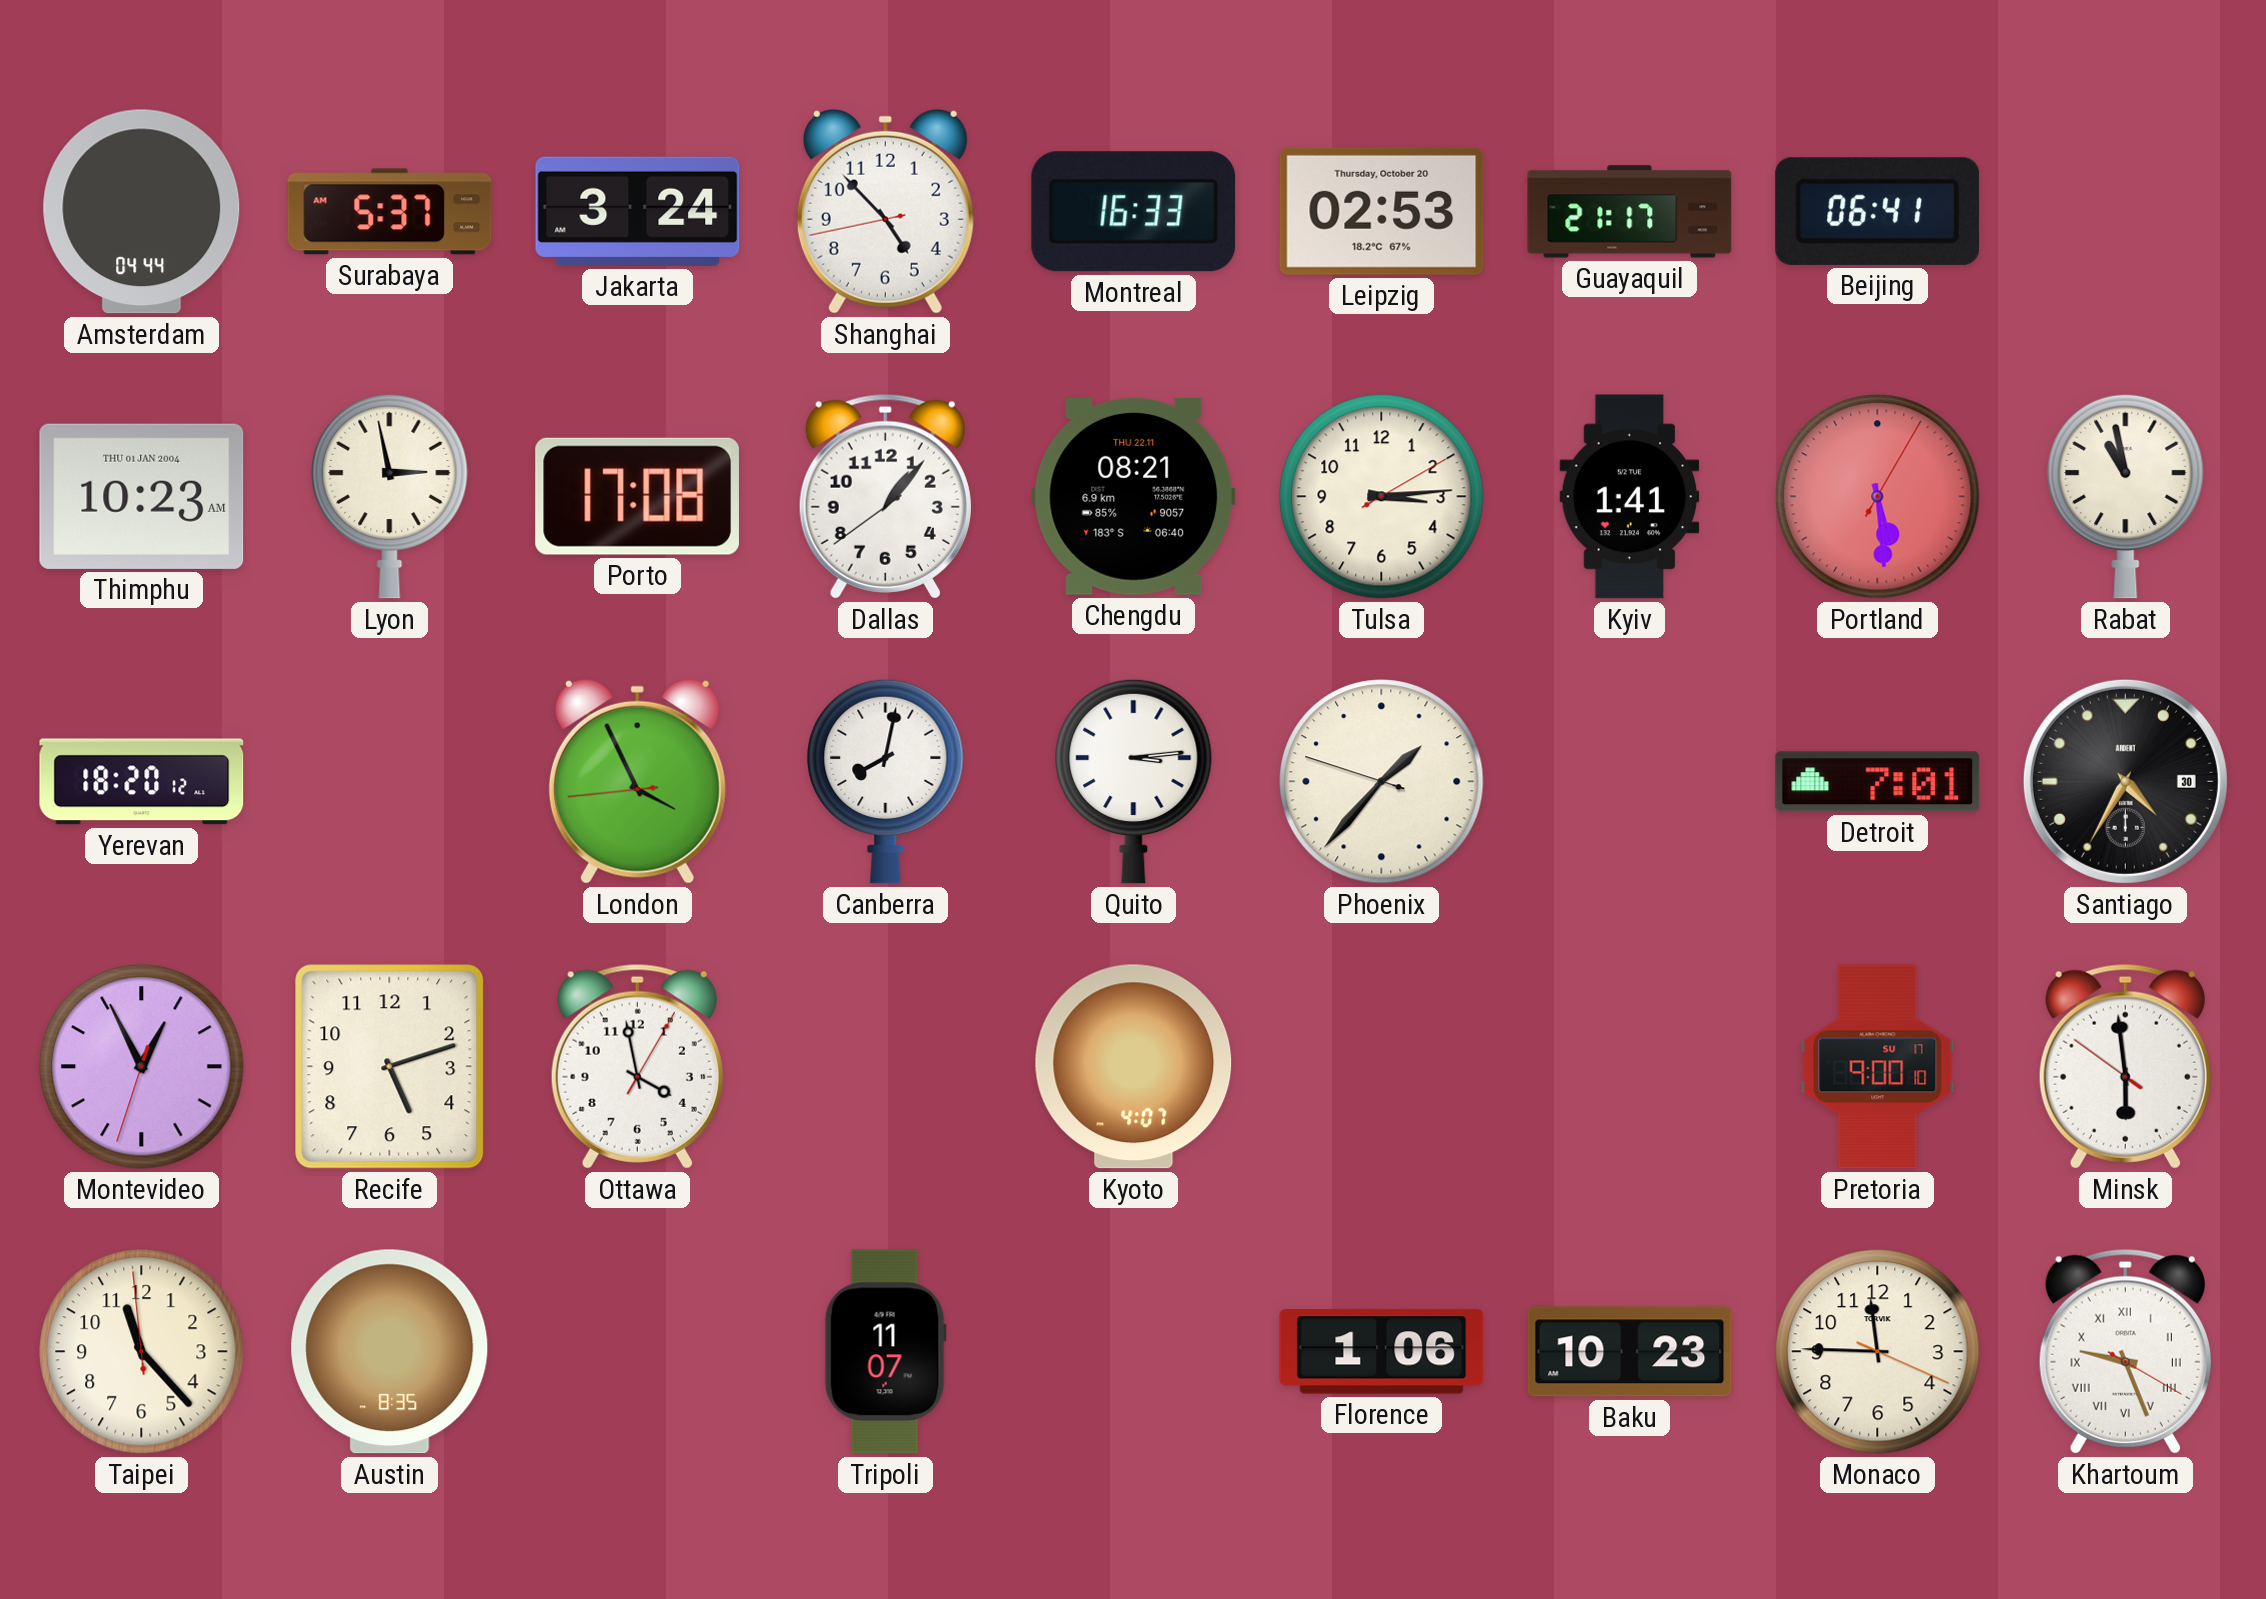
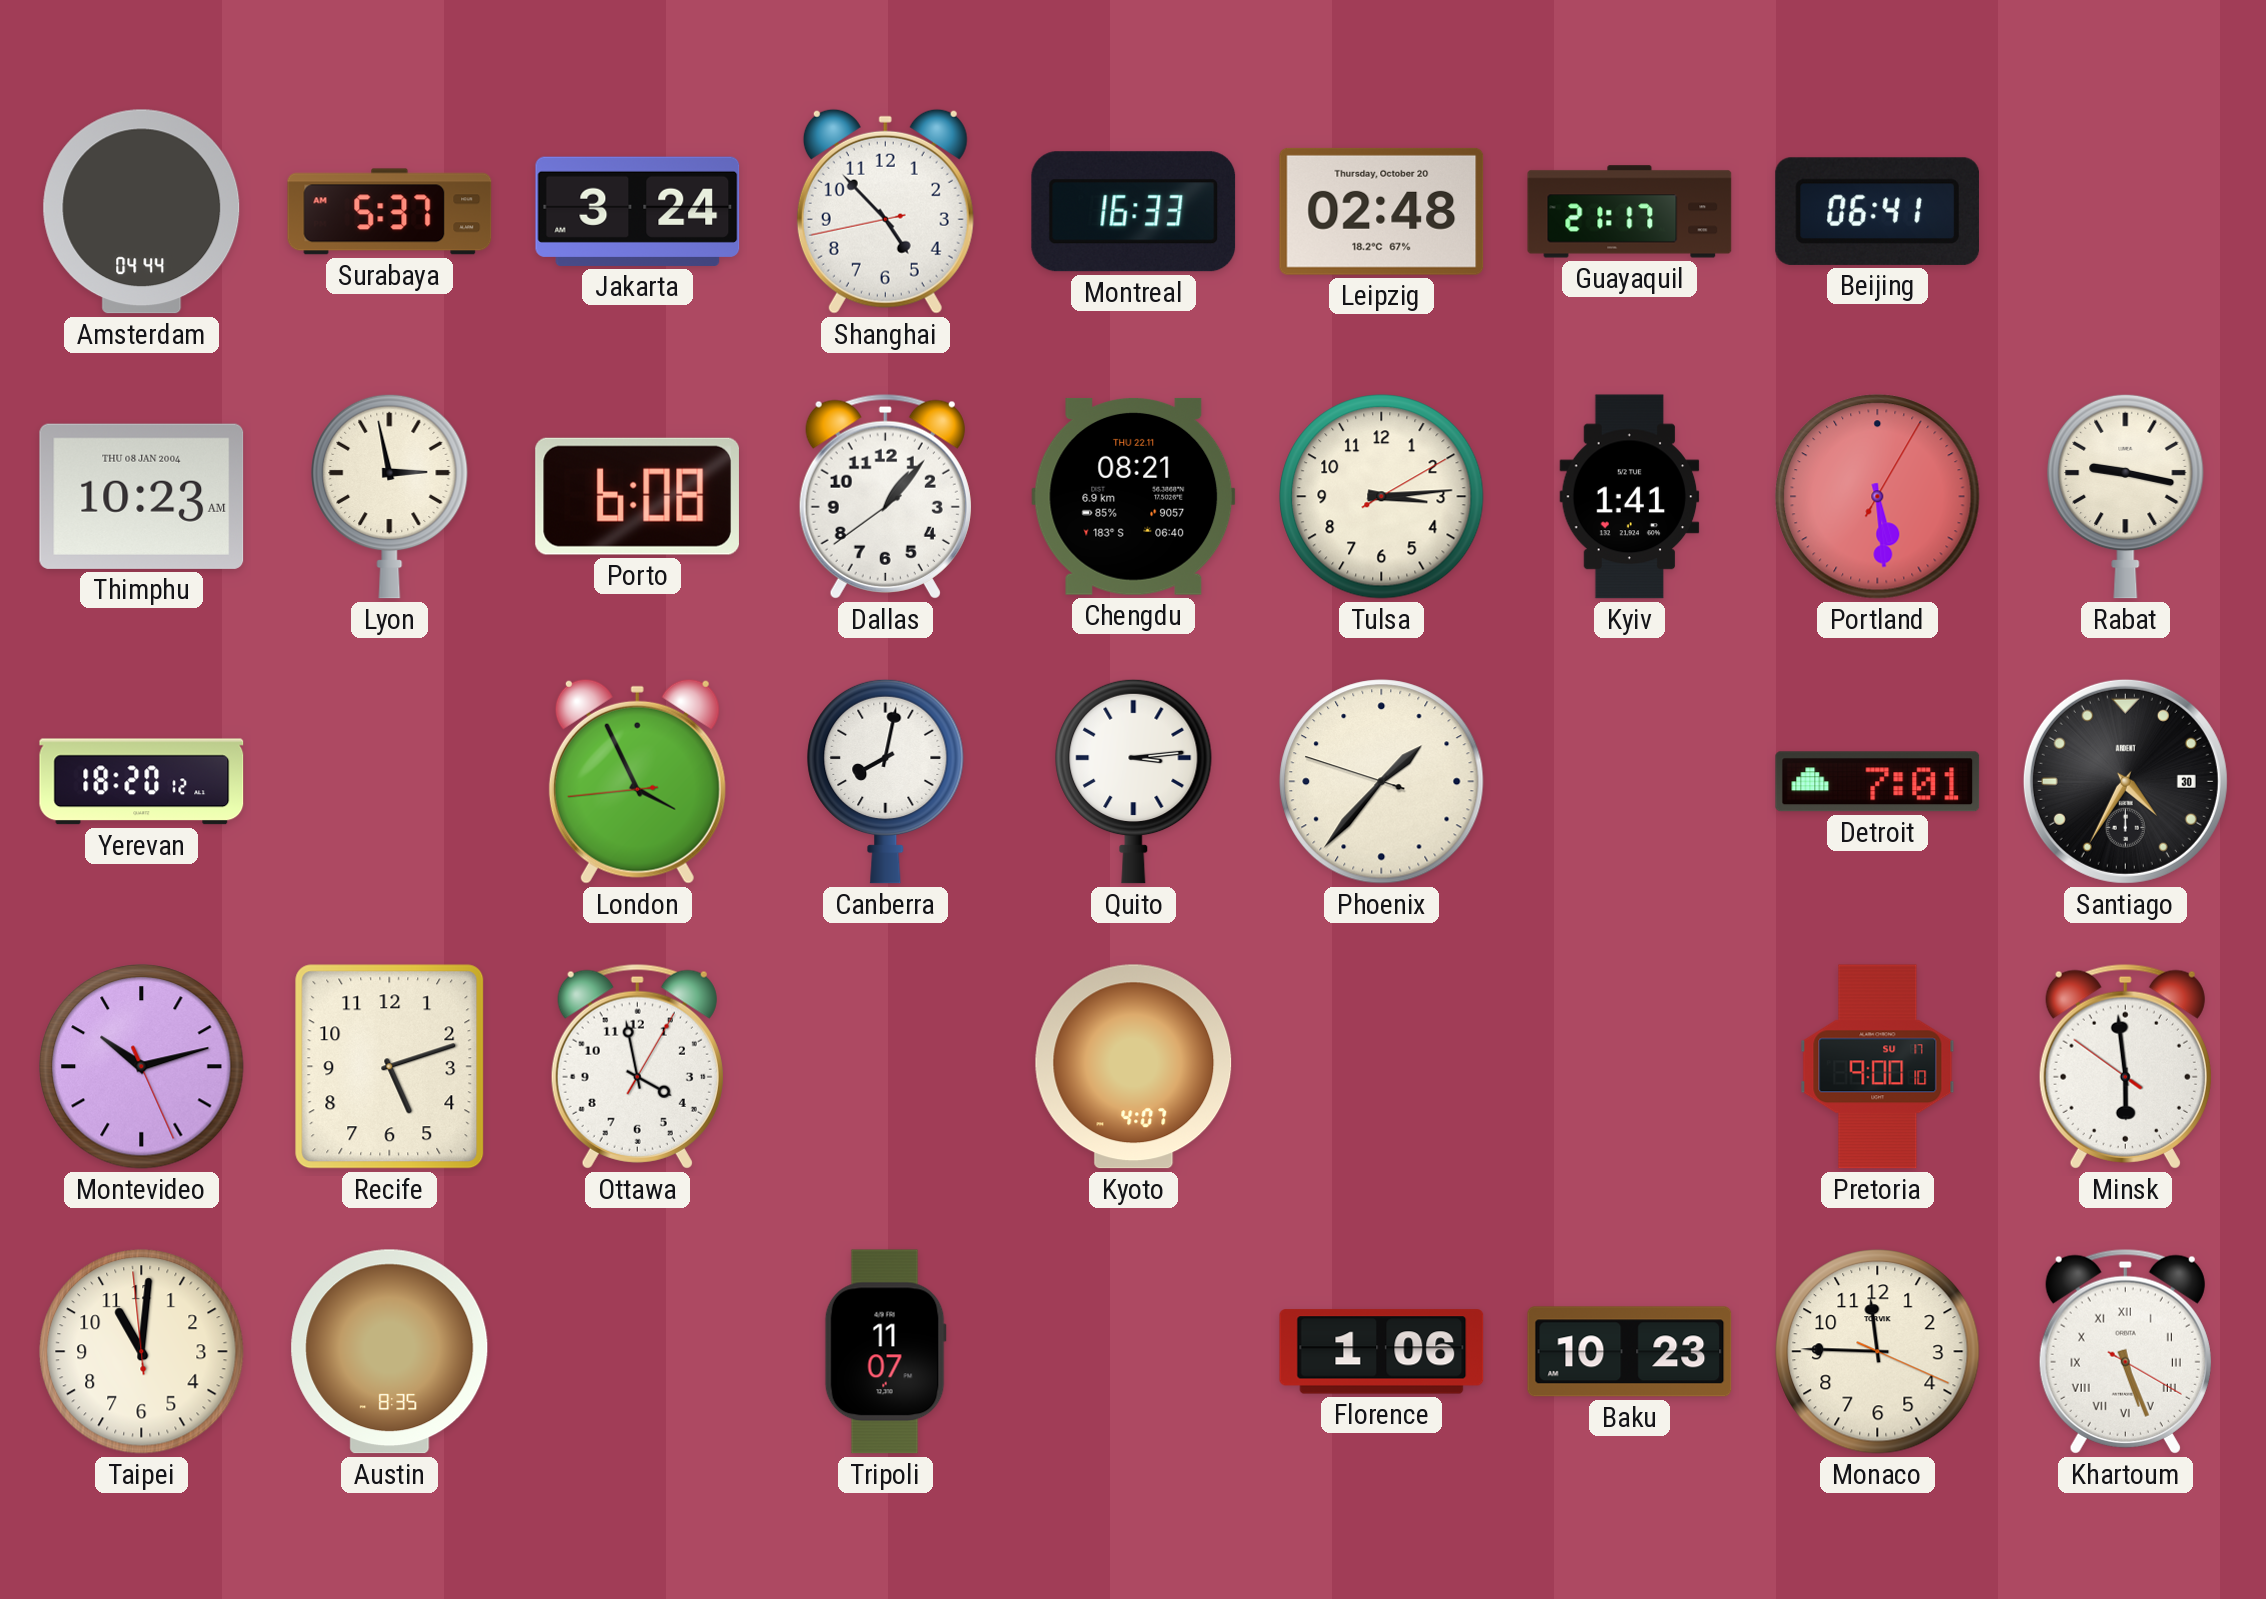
Leipzig: 02:53 -> 02:48 (1382, 211)
Thimphu date: THU 01 JAN 2004 -> THU 08 JAN 2004 (142, 496)
Porto: 17:08 -> 6:08 (637, 496)
Rabat: 10:58 -> 9:17 (2126, 496)
Montevideo: 12:55 -> 10:12 (142, 1067)
Taipei: 11:22 -> 11:00 (142, 1352)
Khartoum: 9:26 -> 5:26 (2125, 1351)
